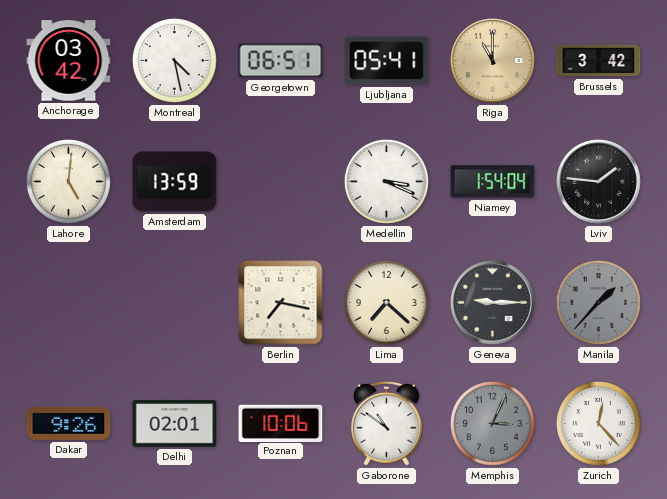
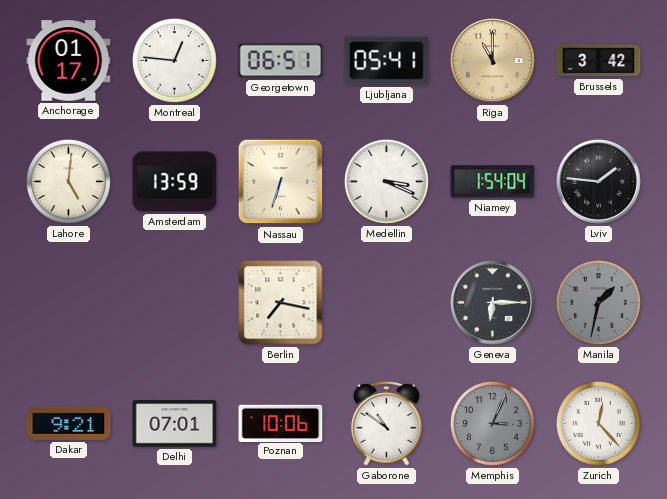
Anchorage: 03:42 -> 01:17 (69, 61)
Montreal: 4:28 -> 12:46 (174, 60)
Nassau: none -> 6:33 (281, 182)
Lima: 7:22 -> none (386, 302)
Geneva: 9:15 -> 6:15 (493, 303)
Manila: 1:37 -> 1:32 (598, 302)
Dakar: 9:26 -> 9:21 (69, 423)
Delhi: 02:01 -> 07:01 (175, 424)
